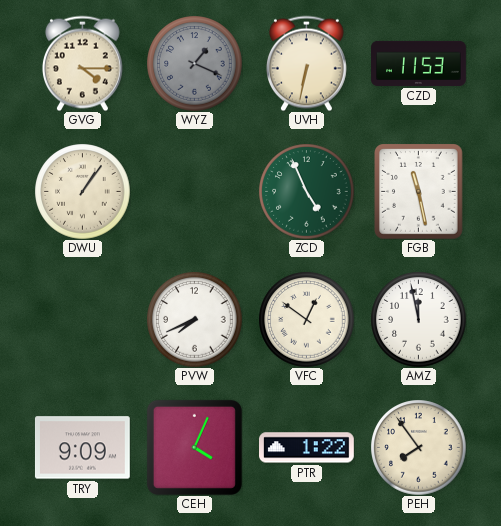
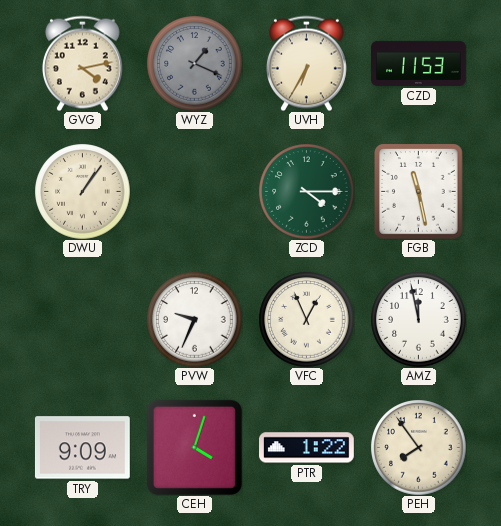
GVG: 4:15 -> 4:13 (82, 63)
UVH: 6:32 -> 6:35 (306, 63)
ZCD: 4:56 -> 4:15 (306, 191)
PVW: 7:41 -> 9:34 (194, 319)
VFC: 12:51 -> 12:56 (306, 319)
CEH: 4:04 -> 4:03 (194, 447)
